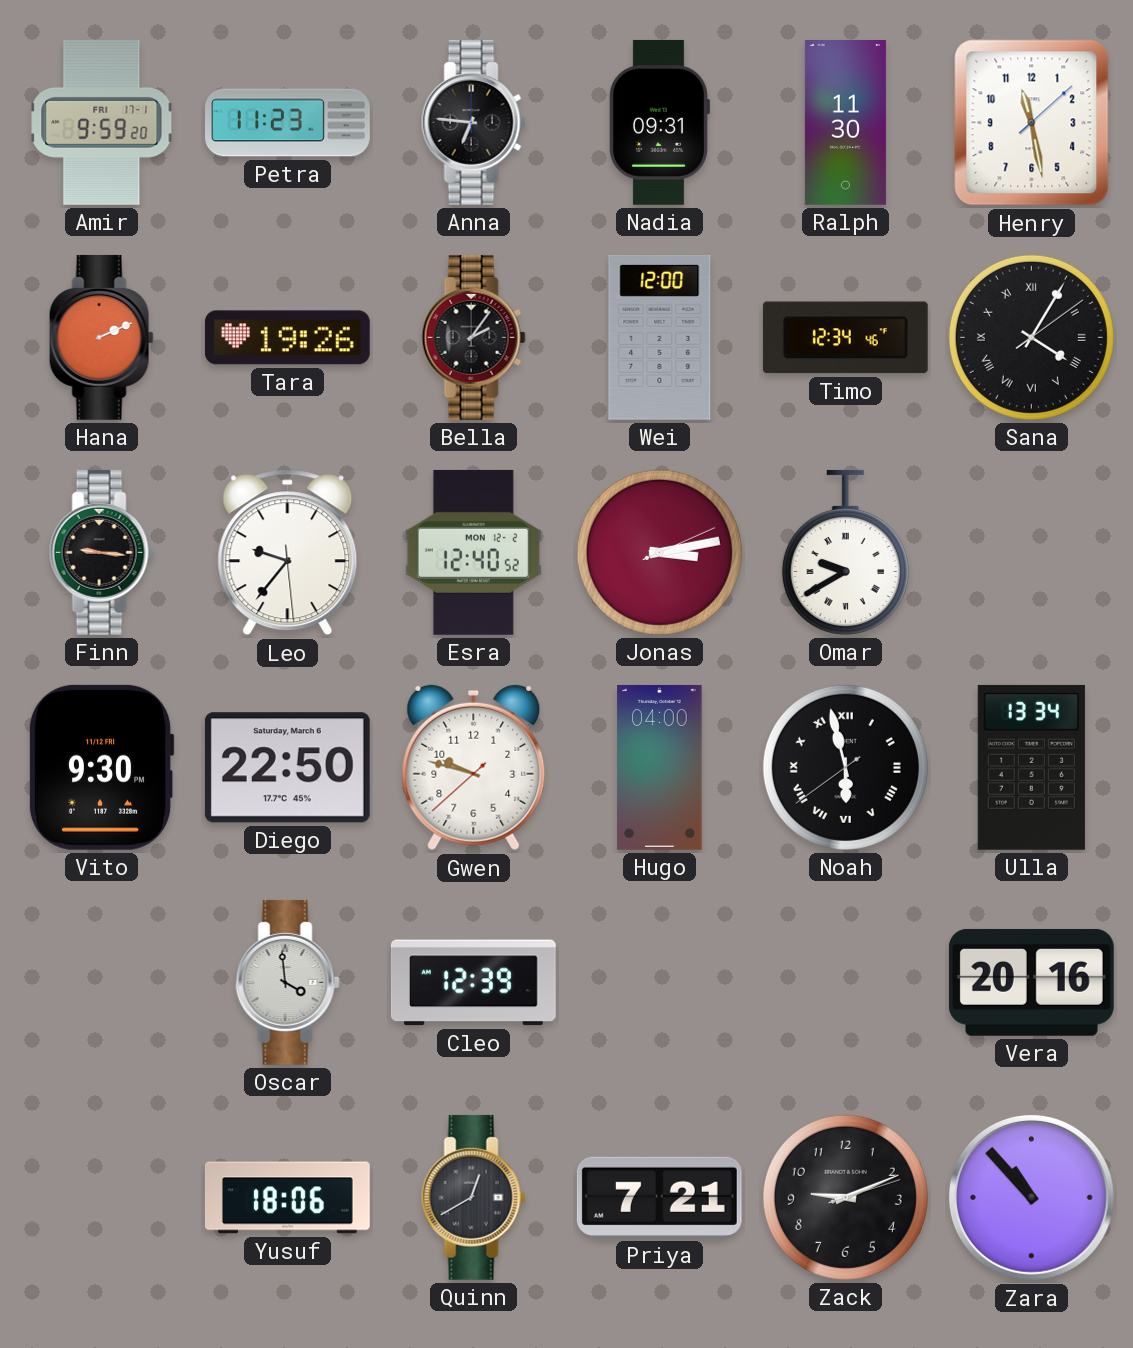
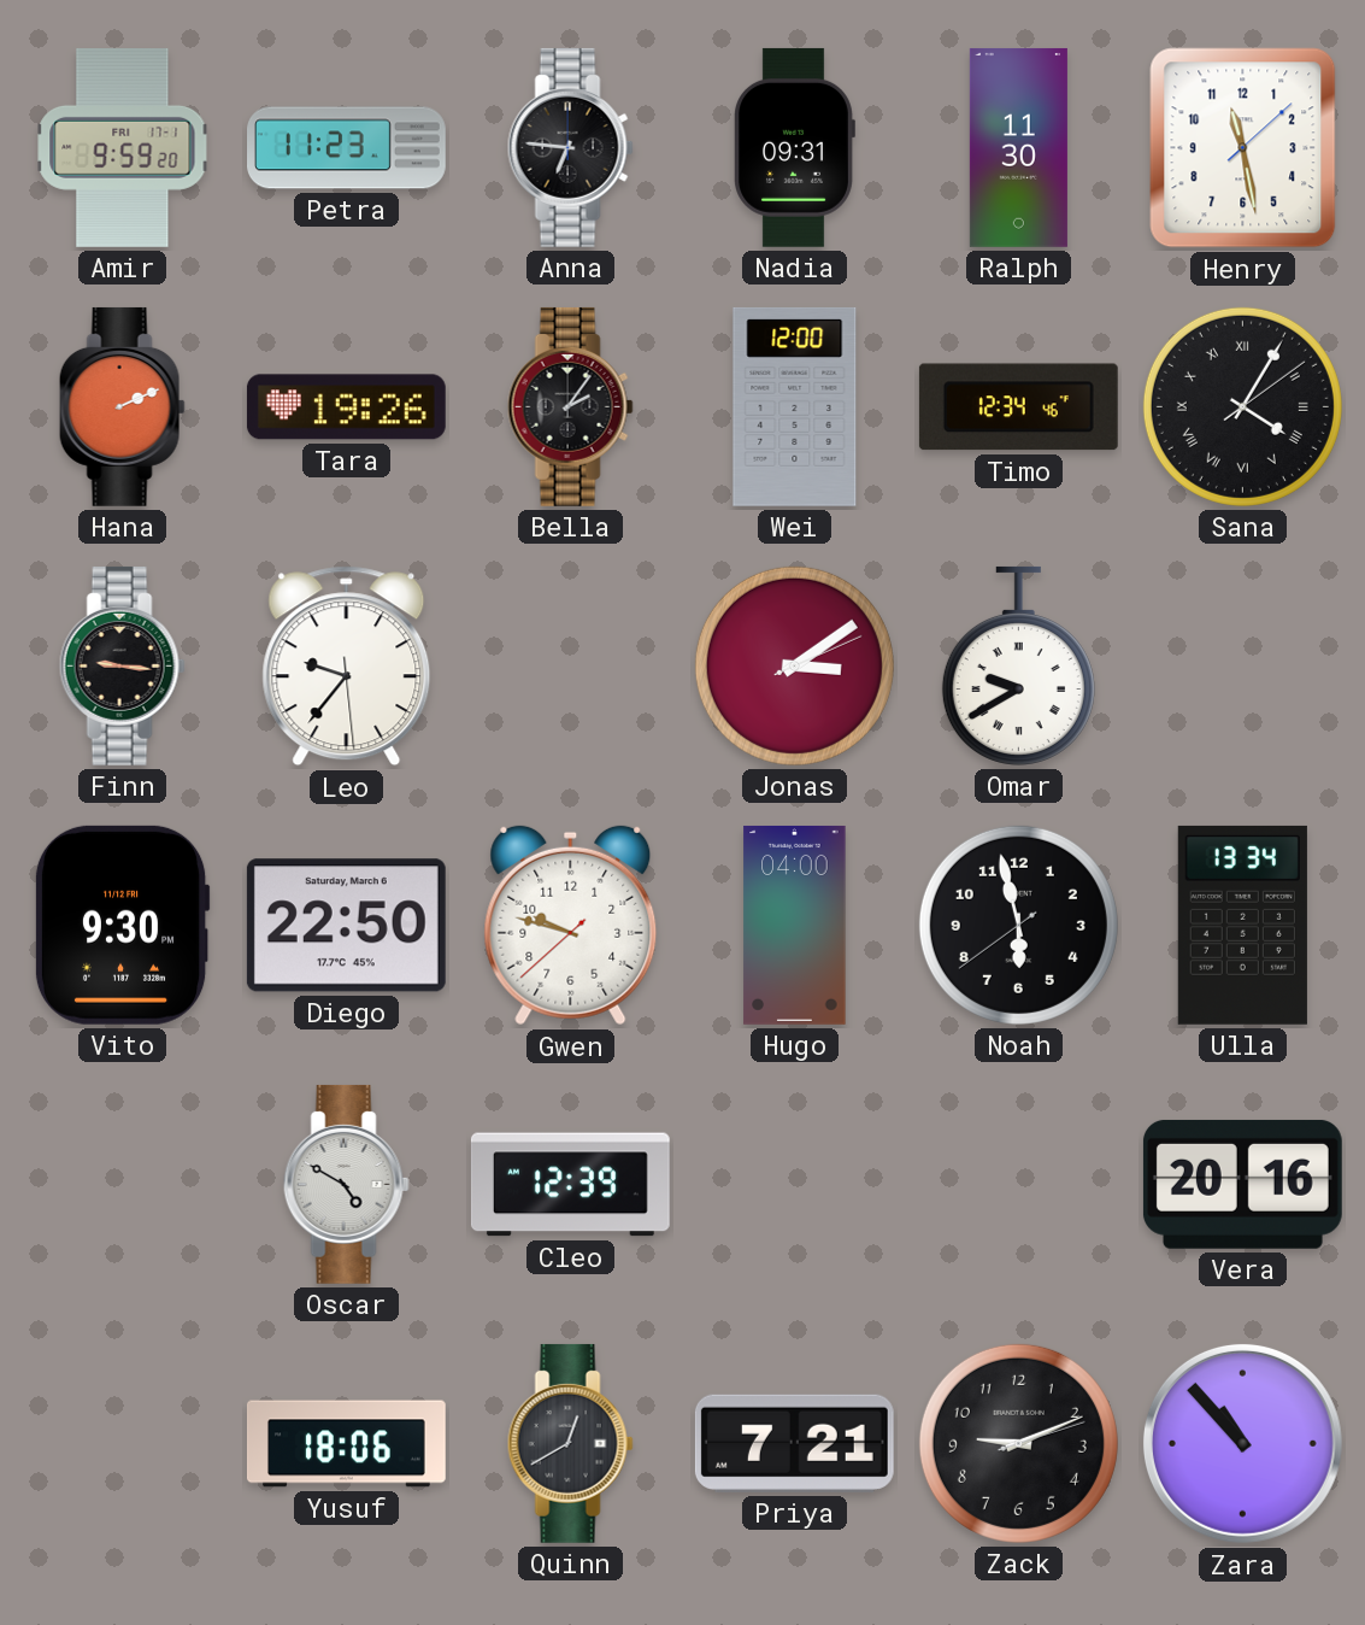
Esra: 12:40 -> none (473, 552)
Jonas: 3:13 -> 3:09 (794, 665)
Noah numerals: Roman -> Arabic (1018, 925)
Oscar: 3:59 -> 4:50 (346, 1184)
